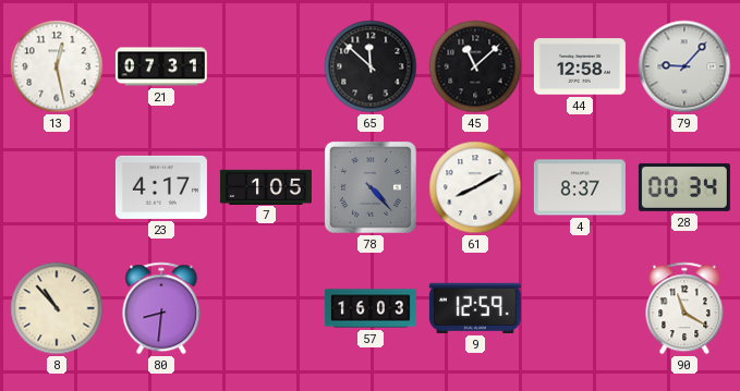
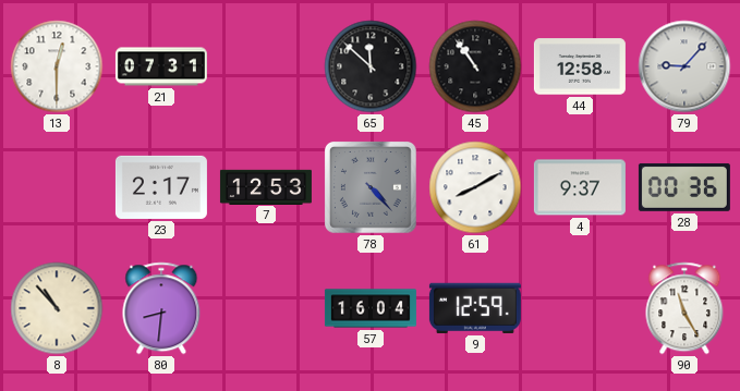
13: 12:28 -> 12:30 (57, 66)
45: 11:08 -> 10:54 (475, 66)
23: 4:17 -> 2:17 (161, 187)
7: 1:05 -> 12:53 (266, 186)
4: 8:37 -> 9:37 (580, 187)
28: 00:34 -> 00:36 (684, 187)
57: 16:03 -> 16:04 (371, 308)
90: 11:20 -> 11:25 (684, 308)
